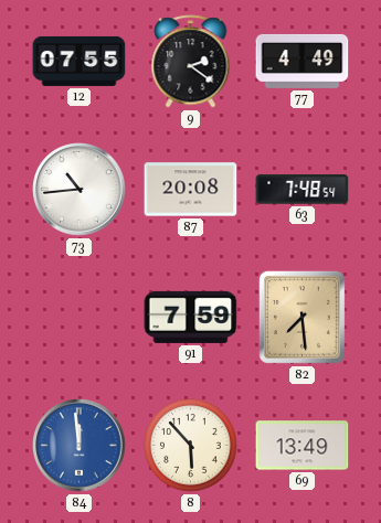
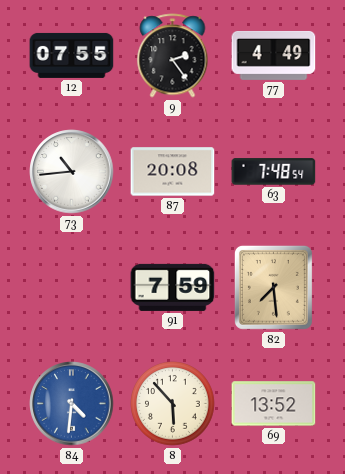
9: 2:21 -> 2:24 (173, 56)
84: 11:59 -> 4:31 (72, 404)
69: 13:49 -> 13:52 (274, 404)
